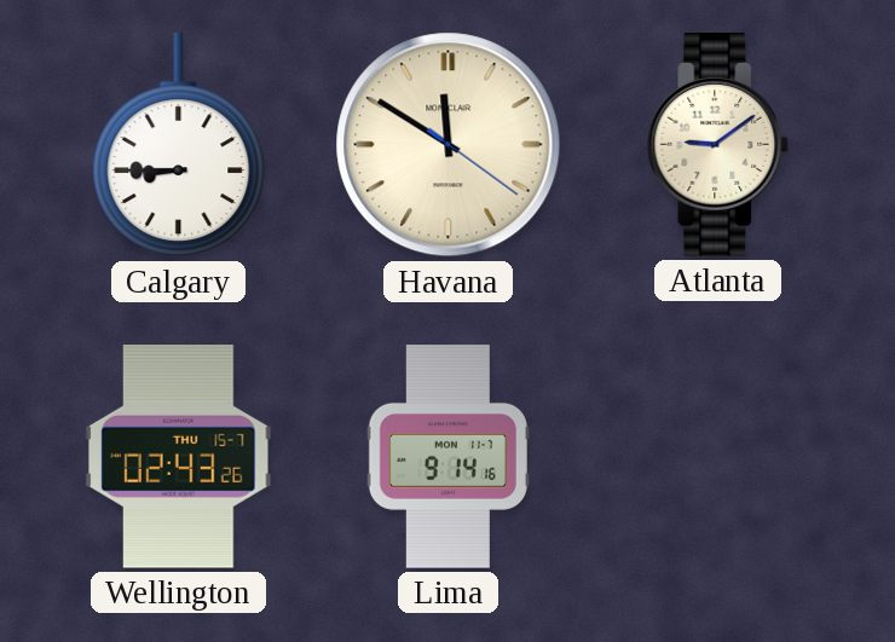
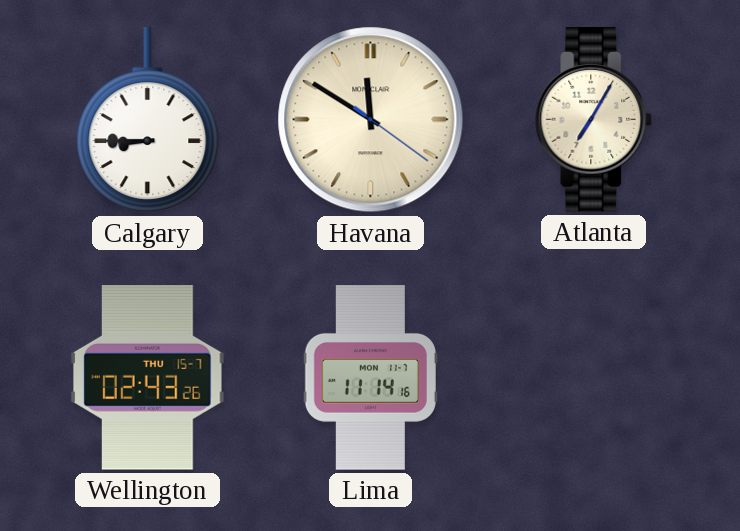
Atlanta: 9:09 -> 7:05 (594, 120)
Lima: 9:14 -> 11:14 (370, 378)
